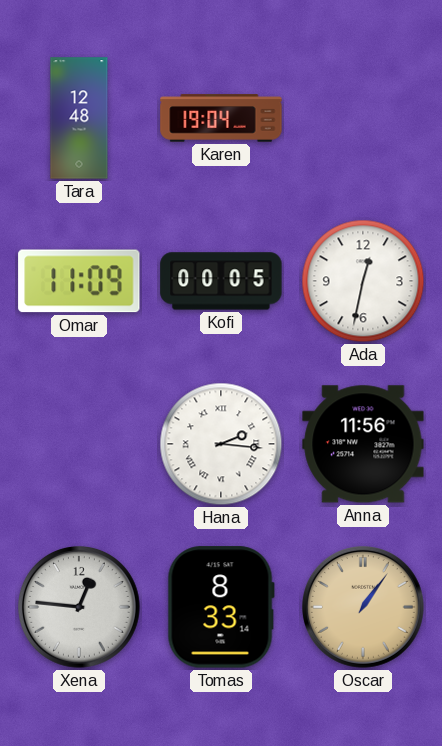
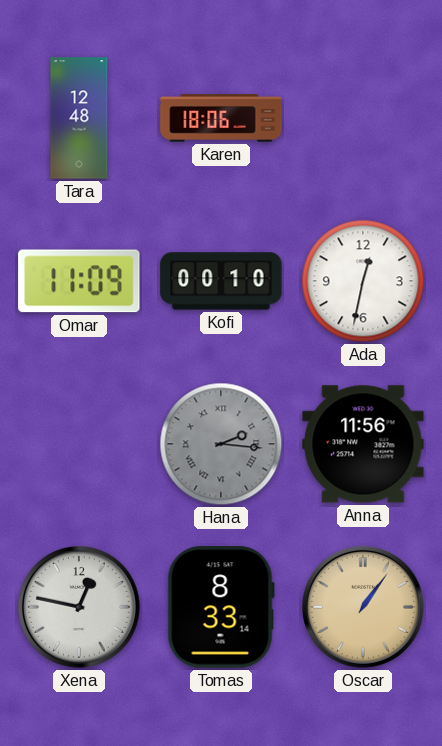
Karen: 19:04 -> 18:06 (221, 118)
Kofi: 00:05 -> 00:10 (221, 281)
Hana dial: white -> grey (221, 444)
Xena: 12:46 -> 12:47 (80, 608)
